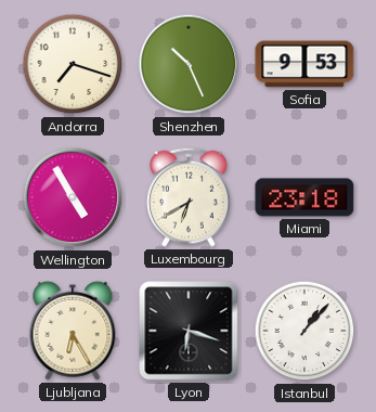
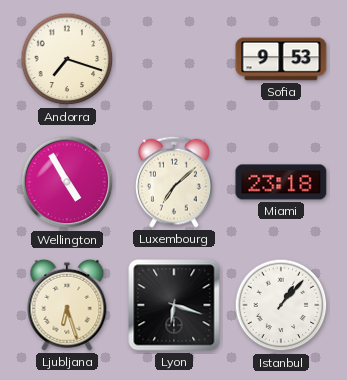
Shenzhen: 10:26 -> none (189, 64)
Luxembourg: 6:40 -> 7:08 (174, 182)
Ljubljana: 6:25 -> 6:27 (67, 305)
